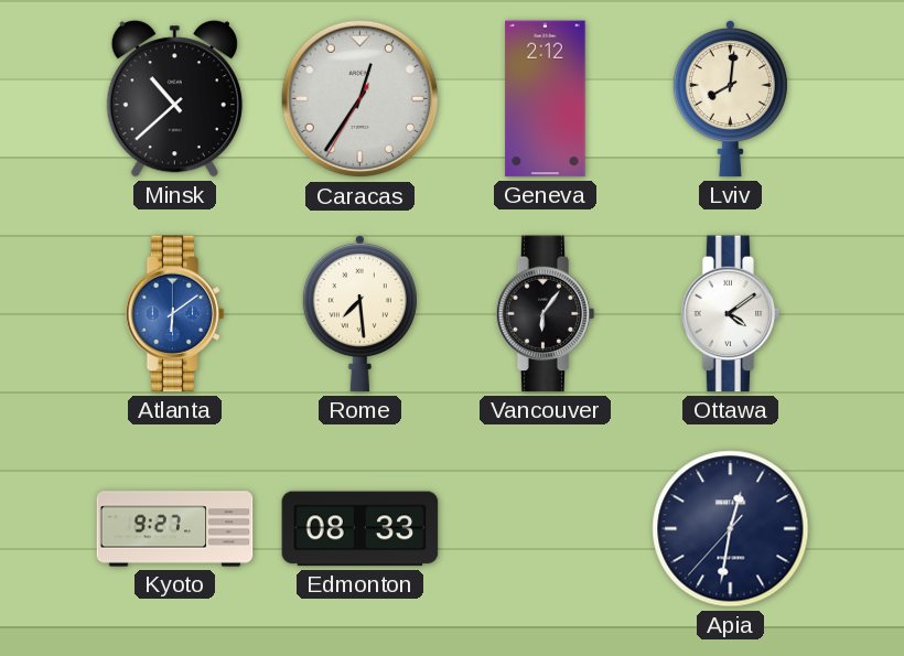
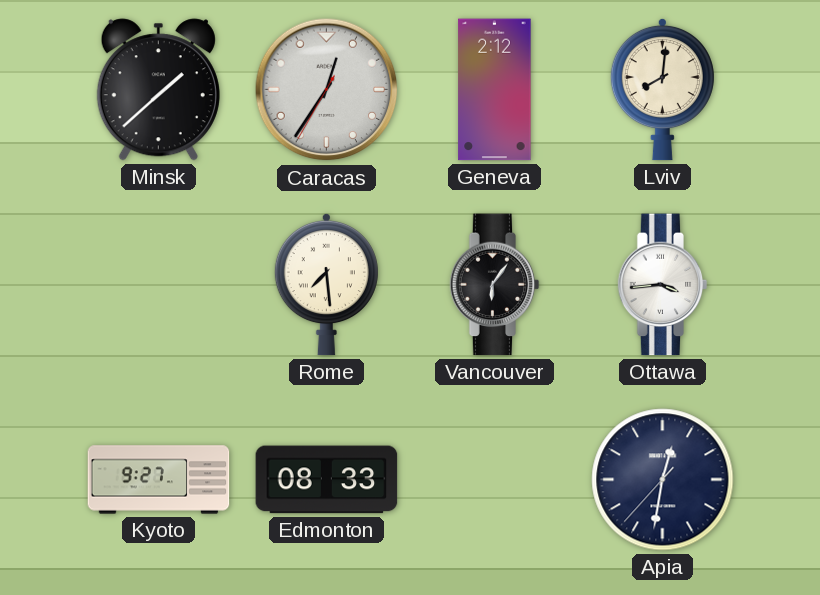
Minsk: 10:38 -> 1:38 (158, 90)
Atlanta: 6:09 -> none (175, 314)
Ottawa: 4:09 -> 3:44 (663, 285)
